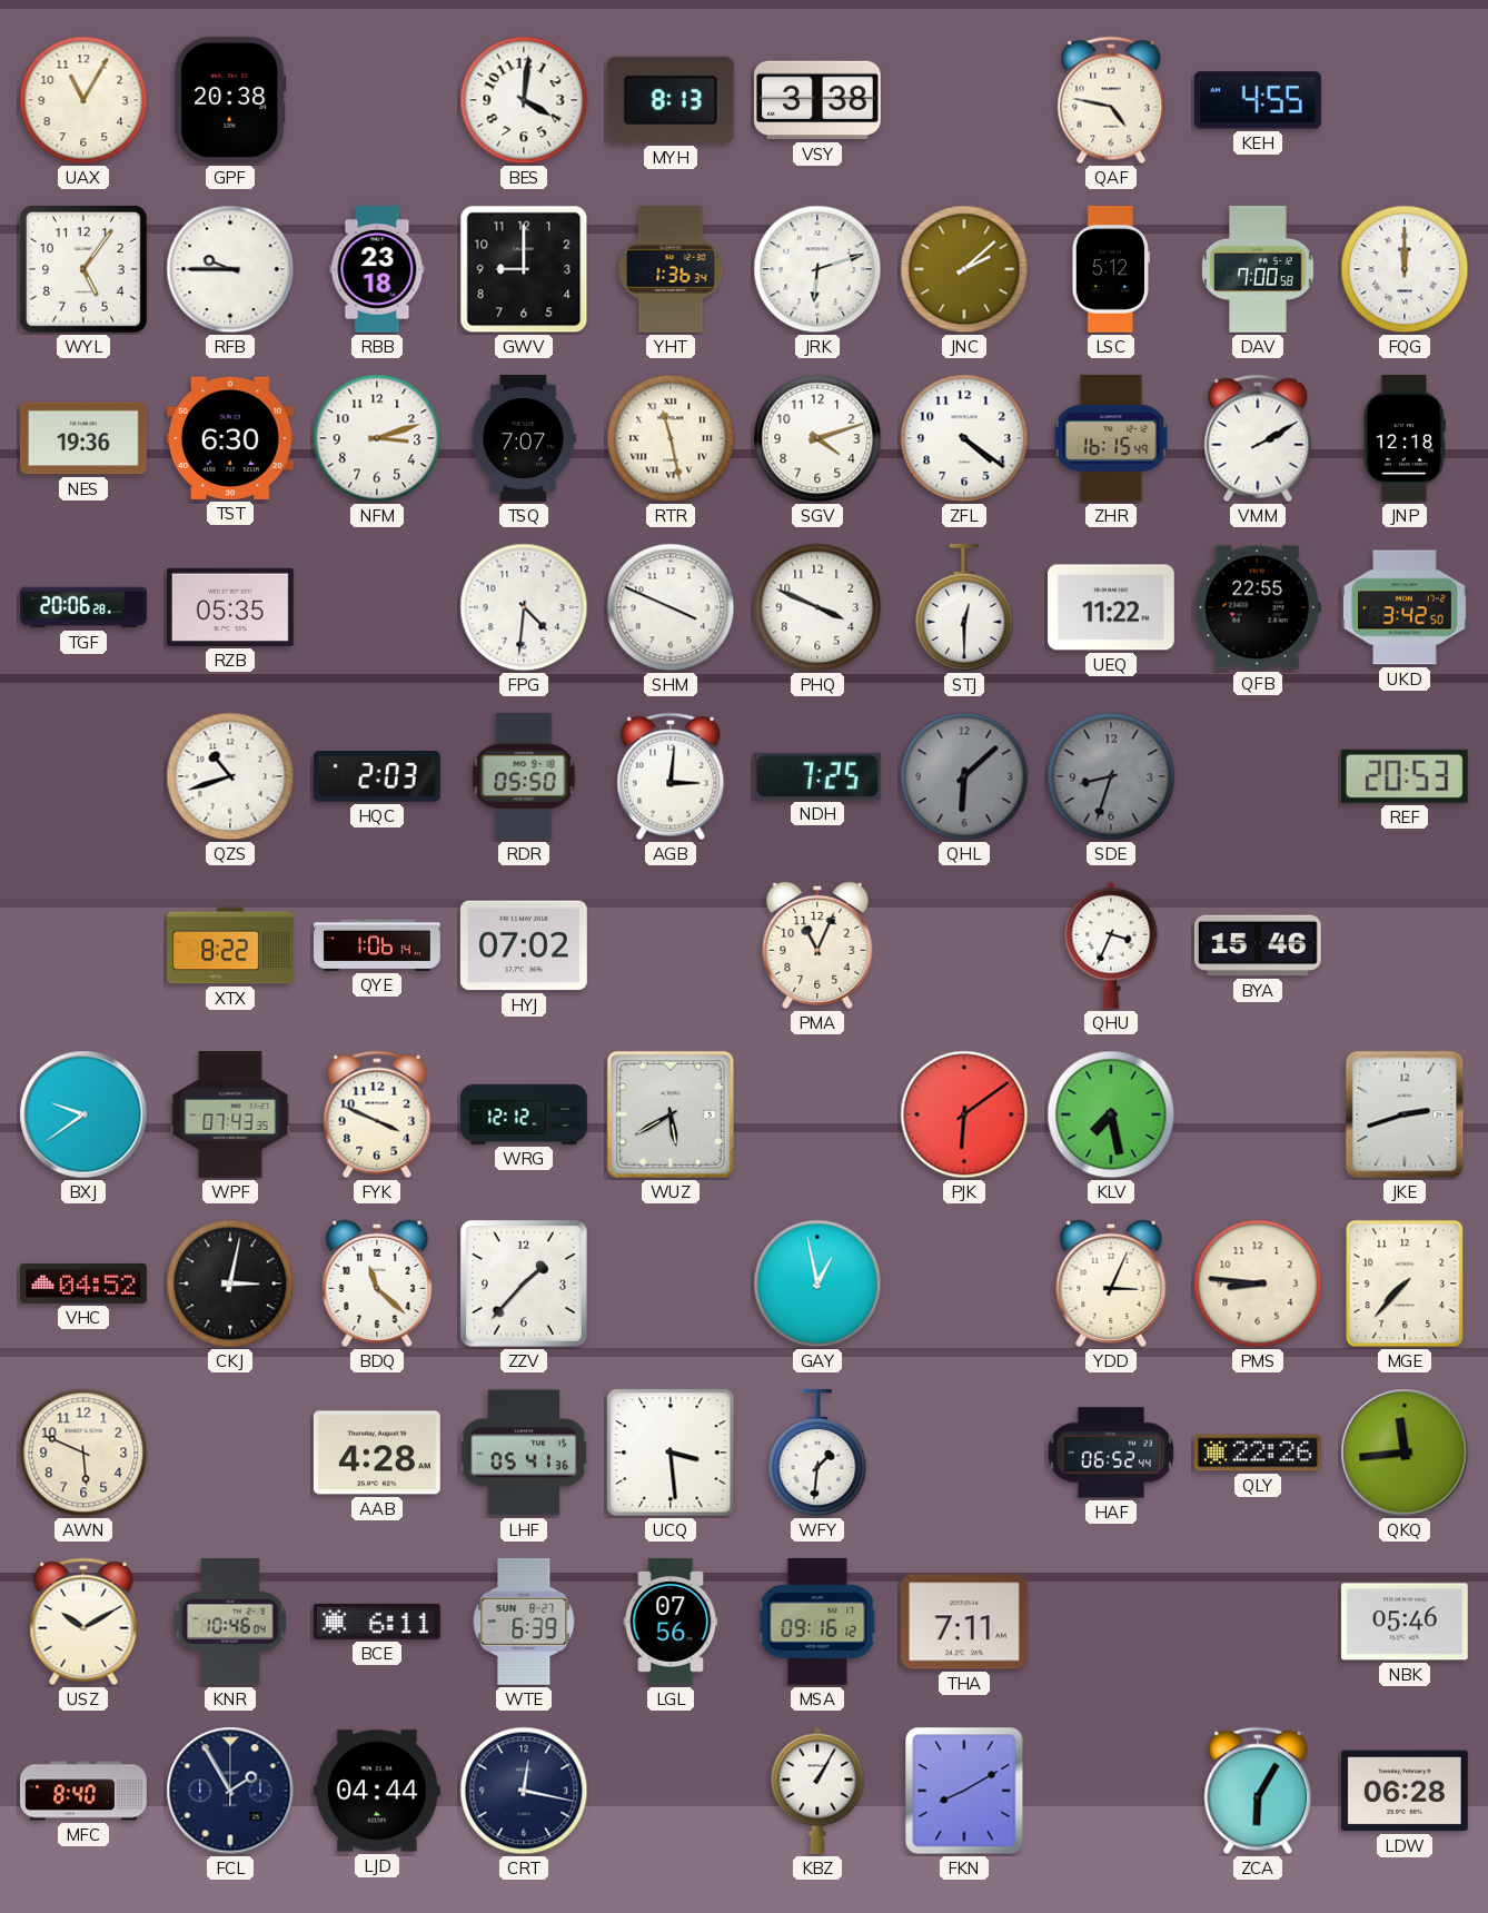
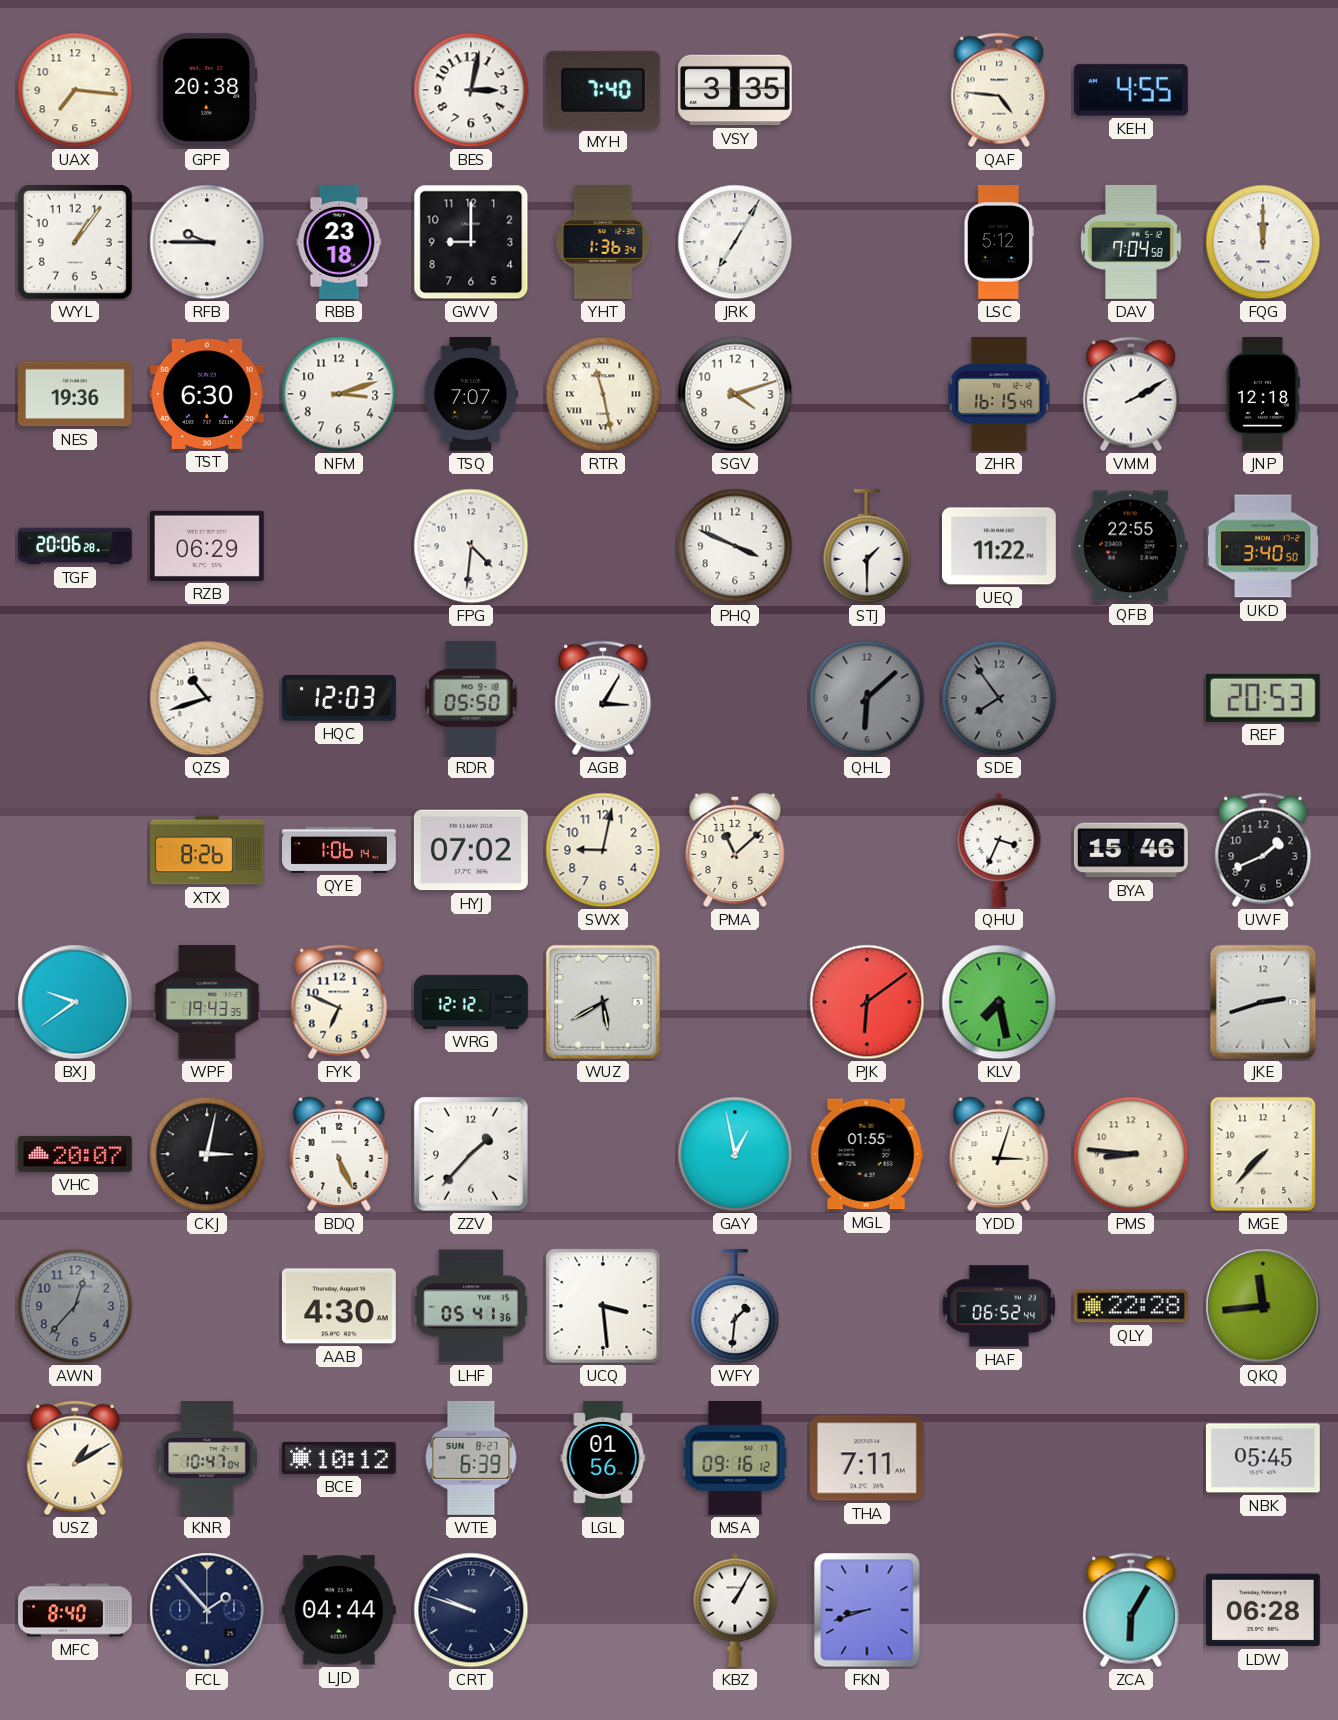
UAX: 11:05 -> 7:16 (75, 90)
BES: 4:01 -> 3:02 (471, 90)
MYH: 8:13 -> 7:40 (603, 90)
VSY: 3:38 -> 3:35 (735, 90)
QAF: 4:47 -> 4:46 (999, 90)
WYL: 5:06 -> 1:06 (75, 242)
JRK: 6:12 -> 7:05 (735, 242)
JNC: 2:08 -> none (964, 269)
DAV: 7:00 -> 7:04 (1131, 242)
ZFL: 4:21 -> none (964, 438)
RZB: 05:35 -> 06:29 (207, 546)
SHM: 3:49 -> none (671, 607)
STJ: 12:30 -> 1:30 (867, 546)
UKD: 3:42 -> 3:40 (1263, 546)
HQC: 2:03 -> 12:03 (339, 698)
AGB: 3:01 -> 3:05 (603, 698)
NDH: 7:25 -> none (817, 776)
SDE: 8:33 -> 7:54 (999, 698)
XTX: 8:22 -> 8:26 (208, 850)
SWX: none -> 9:02 (603, 850)
PMA: 11:04 -> 11:08 (735, 850)
UWF: none -> 1:41 (1263, 850)
WPF: 07:43 -> 19:43 (207, 1003)
FYK: 3:49 -> 6:49 (339, 1002)
VHC: 04:52 -> 20:07 (75, 1154)
BDQ: 11:22 -> 5:26 (339, 1154)
MGL: none -> 01:55 (867, 1154)
YDD: 3:04 -> 3:03 (999, 1154)
AWN: 5:49 -> 12:37 (75, 1306)
AWN dial: cream -> grey (75, 1306)
AAB: 4:28 -> 4:30 (339, 1306)
QLY: 22:26 -> 22:28 (1131, 1306)
USZ: 10:10 -> 1:10 (75, 1458)
KNR: 10:46 -> 10:47 (207, 1459)
BCE: 6:11 -> 10:12 (339, 1458)
LGL: 07:56 -> 01:56 (603, 1458)
NBK: 05:46 -> 05:45 (1263, 1458)
FCL: 1:55 -> 1:53 (207, 1610)
CRT: 12:17 -> 9:48 (471, 1610)
FKN: 8:10 -> 8:42 (867, 1610)
